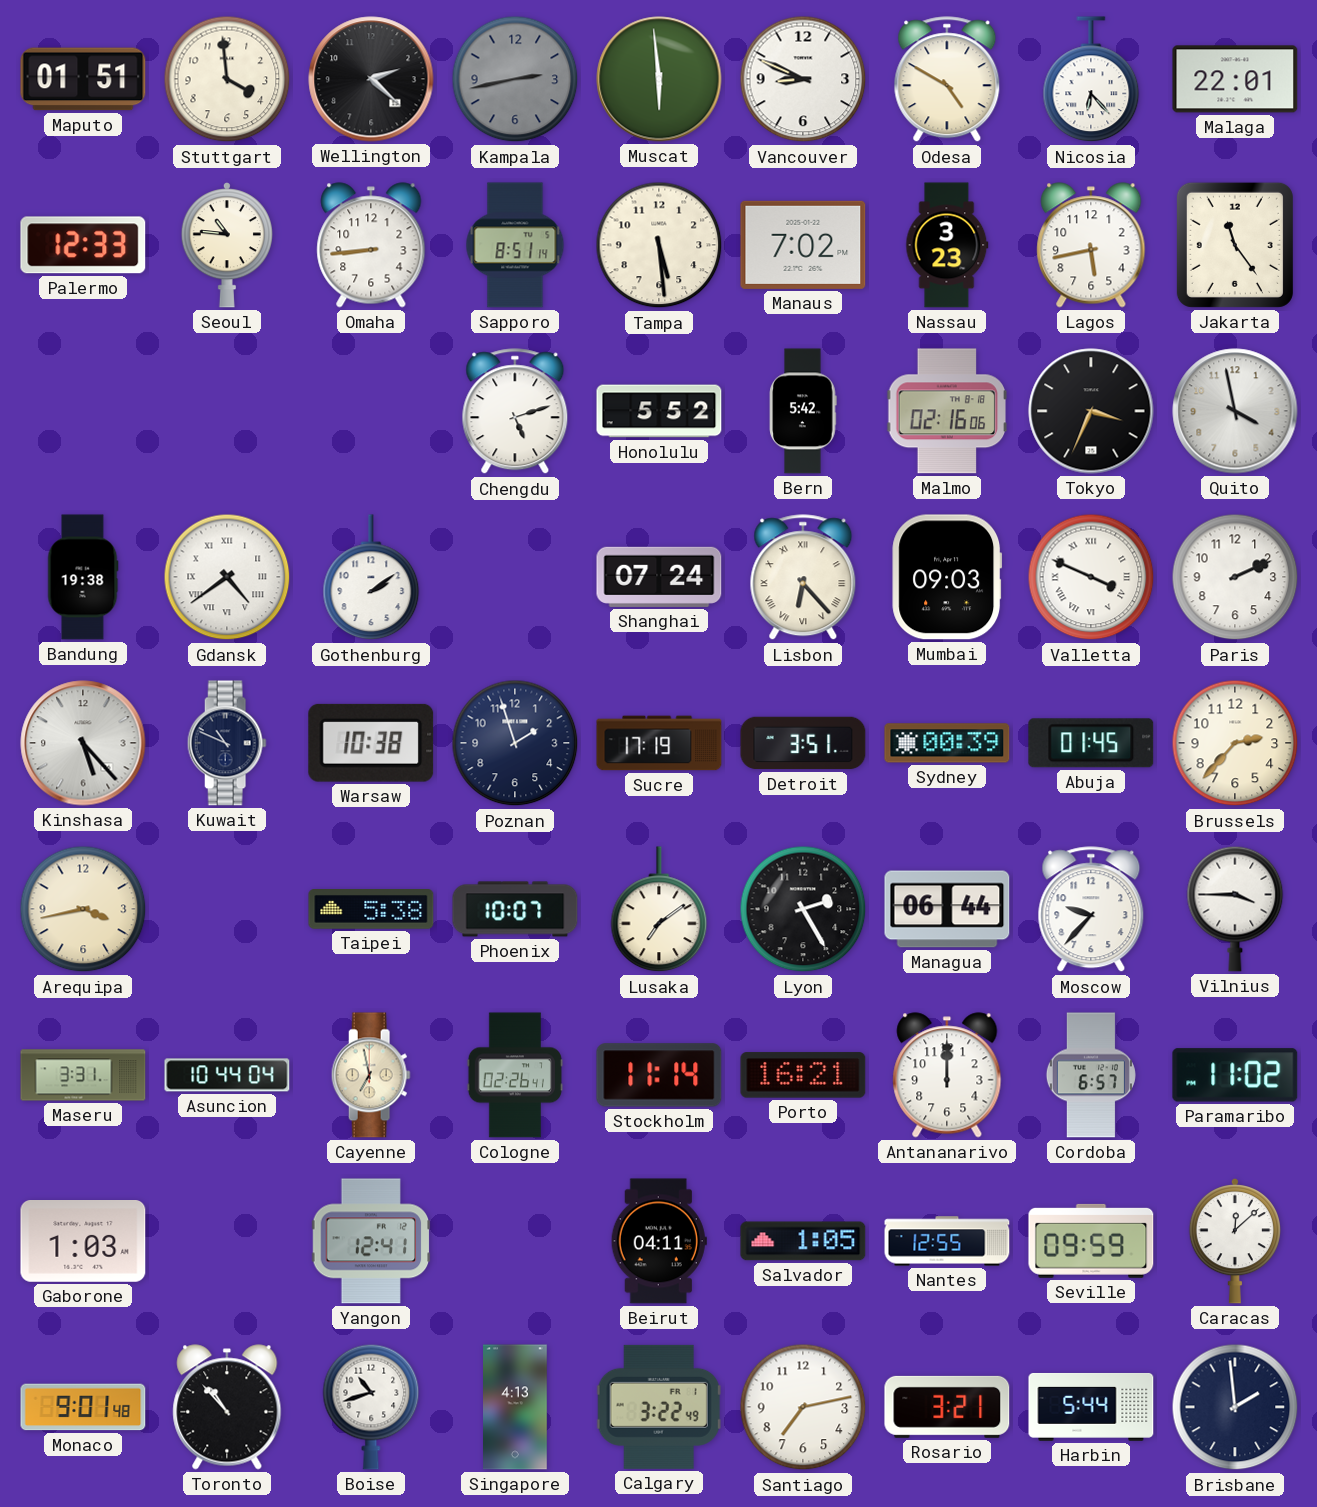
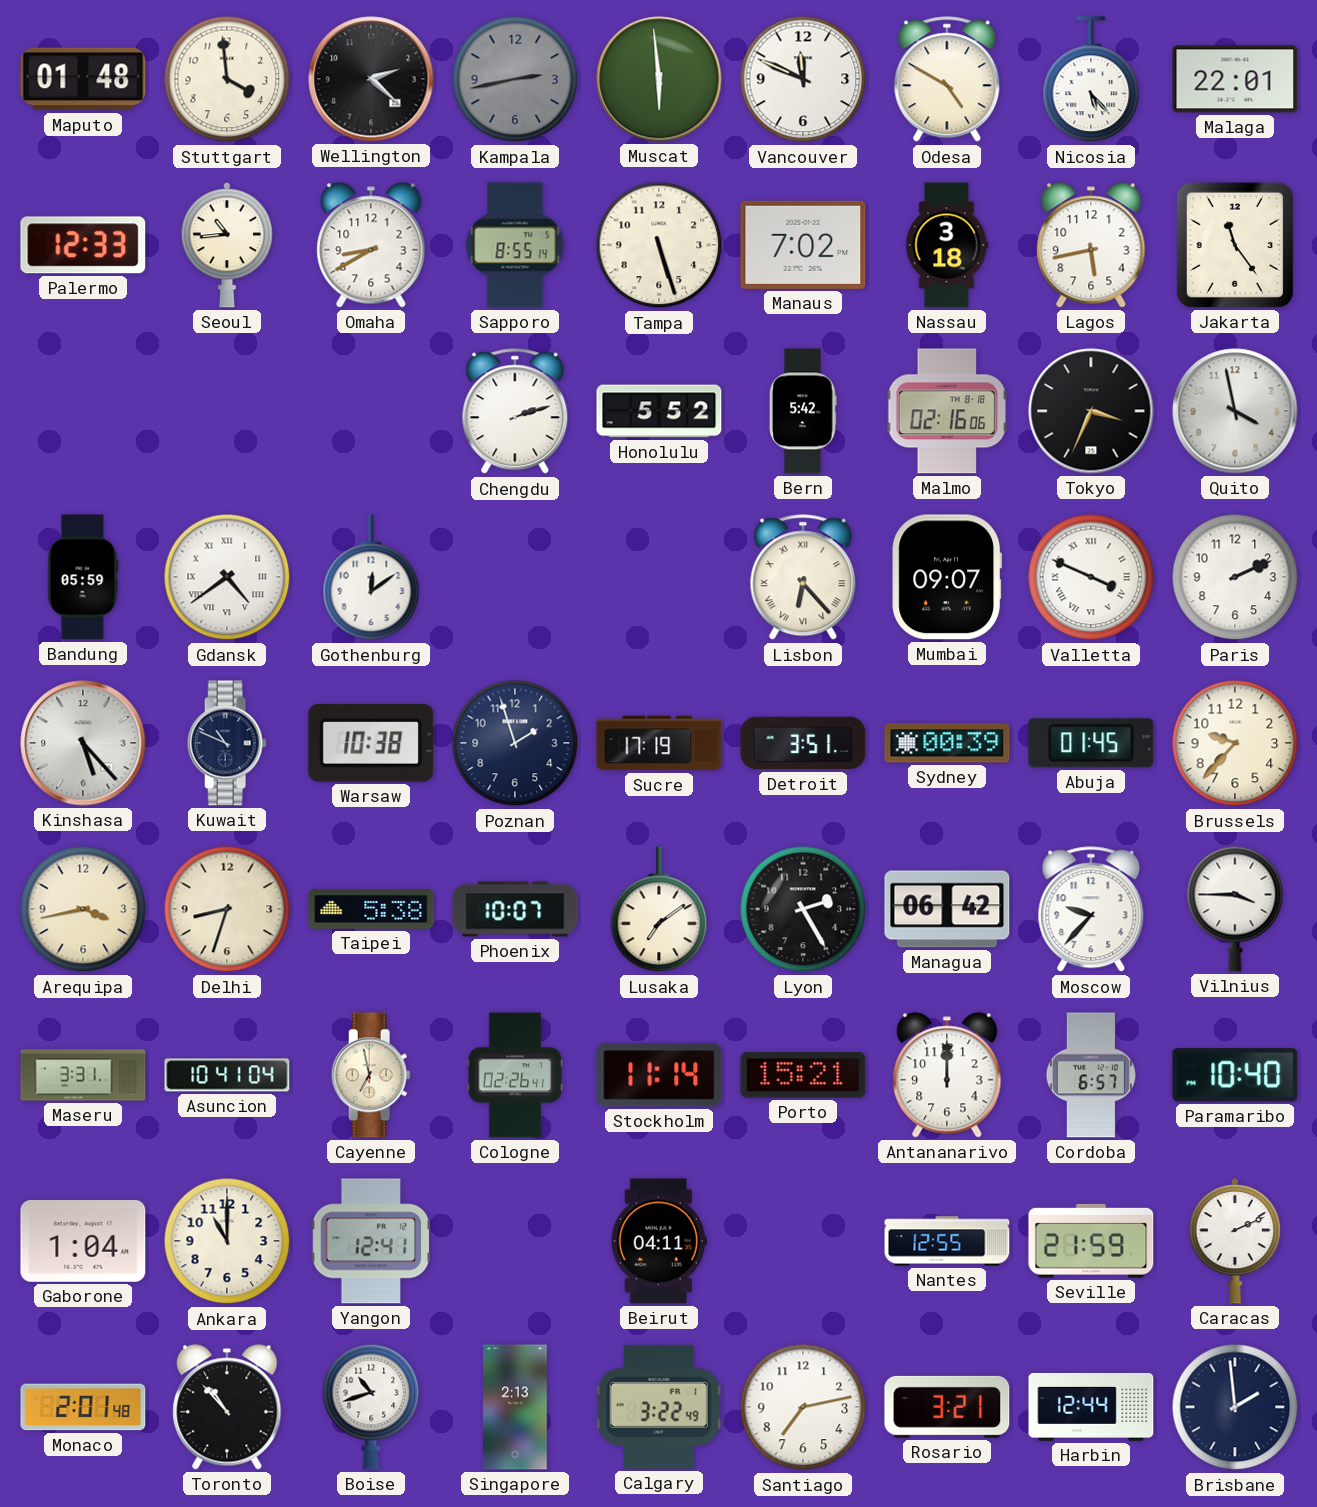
Maputo: 01:51 -> 01:48 (83, 79)
Vancouver: 8:49 -> 11:49 (803, 79)
Nicosia: 6:23 -> 5:23 (1091, 80)
Seoul: 10:46 -> 10:44 (227, 246)
Omaha: 8:44 -> 8:40 (371, 245)
Sapporo: 8:51 -> 8:55 (515, 245)
Tampa: 5:29 -> 5:27 (659, 245)
Nassau: 3:23 -> 3:18 (947, 245)
Chengdu: 5:12 -> 2:12 (515, 412)
Bandung: 19:38 -> 05:59 (83, 577)
Gothenburg: 2:09 -> 12:09 (371, 578)
Shanghai: 07:24 -> none (659, 577)
Mumbai: 09:03 -> 09:07 (947, 577)
Brussels: 2:37 -> 9:37 (1235, 743)
Delhi: none -> 8:33 (227, 909)
Managua: 06:44 -> 06:42 (947, 909)
Asuncion: 10:44 -> 10:41 (227, 1075)
Porto: 16:21 -> 15:21 (803, 1075)
Paramaribo: 11:02 -> 10:40 (1235, 1075)
Gaborone: 1:03 -> 1:04 (83, 1242)
Ankara: none -> 11:00 (227, 1241)
Salvador: 1:05 -> none (803, 1241)
Seville: 09:59 -> 21:59 (1091, 1241)
Caracas: 12:08 -> 2:11 (1235, 1242)
Monaco: 9:01 -> 2:01 (83, 1407)
Singapore: 4:13 -> 2:13 (516, 1407)
Harbin: 5:44 -> 12:44 (1091, 1407)
